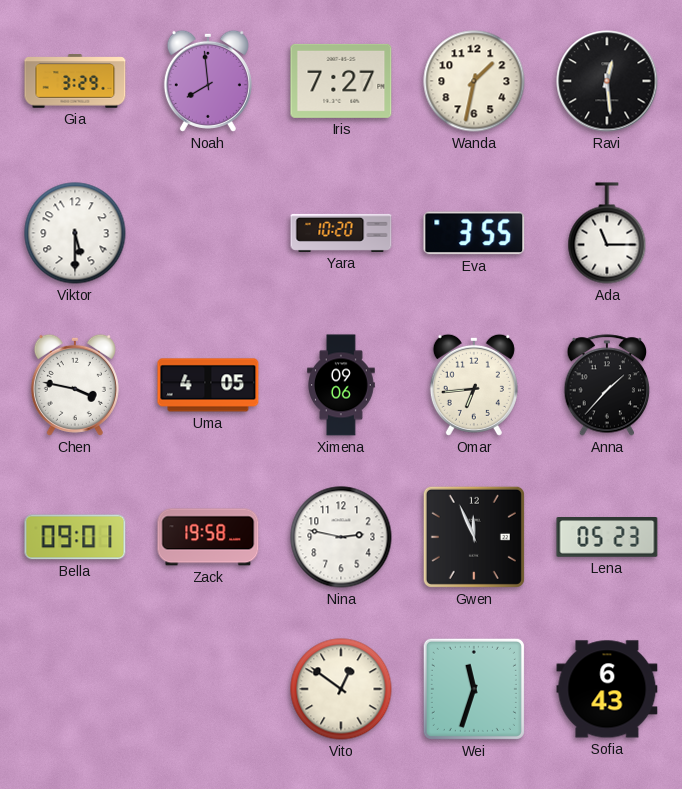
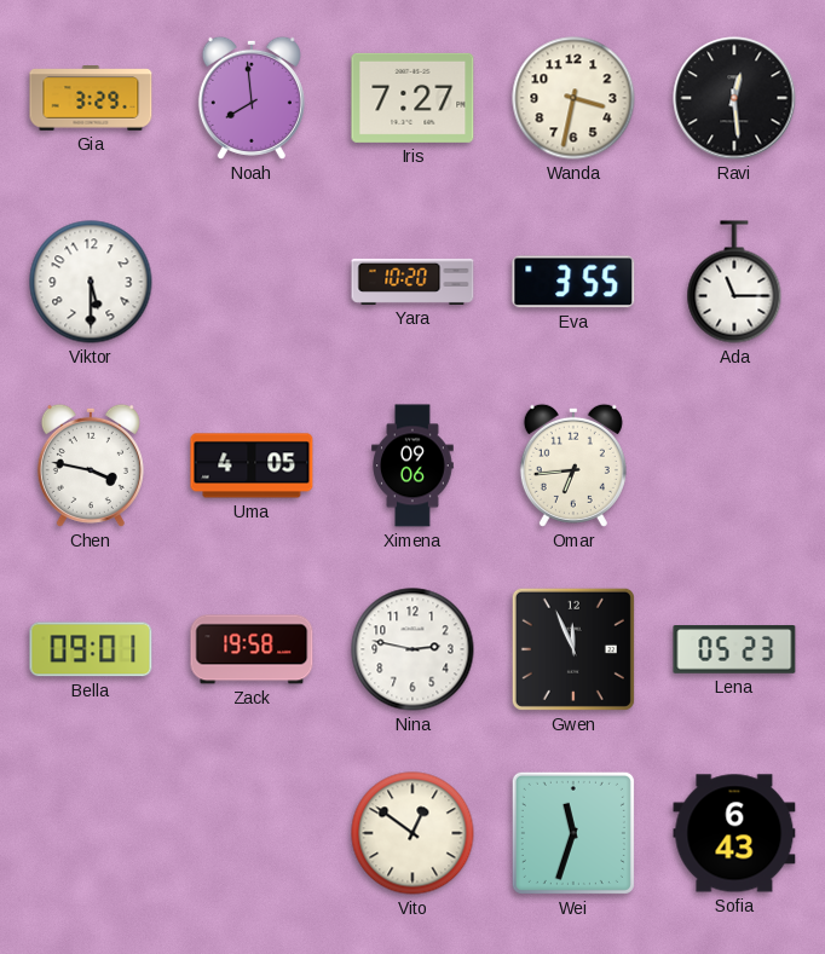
Wanda: 1:32 -> 3:32 (573, 98)
Anna: 1:37 -> none (607, 385)
